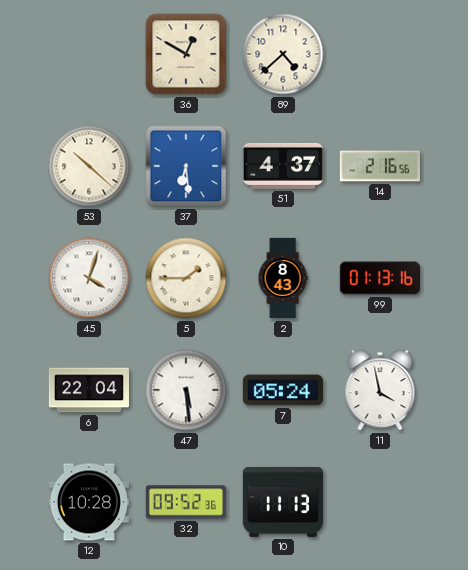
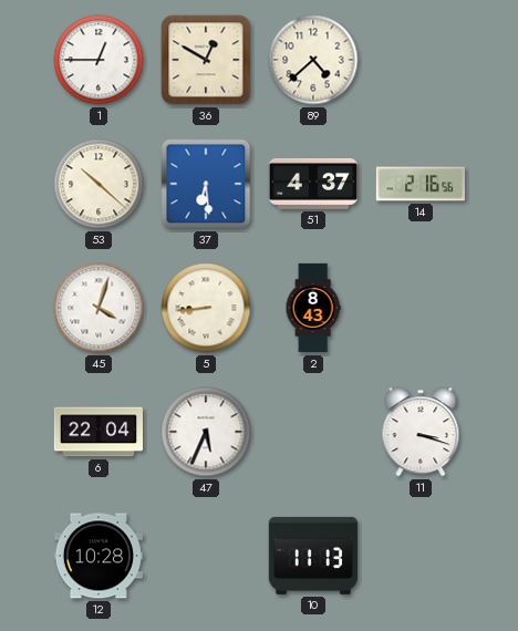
1: none -> 12:45 (99, 60)
5: 1:45 -> 8:44 (206, 308)
99: 01:13 -> none (379, 278)
47: 5:29 -> 5:34 (206, 432)
7: 05:24 -> none (283, 390)
11: 3:58 -> 3:18 (421, 432)
32: 09:52 -> none (186, 502)
